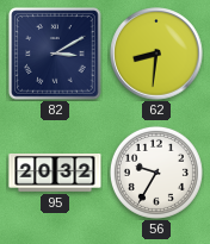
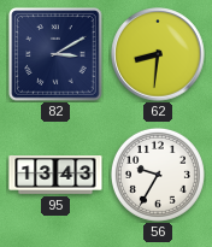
95: 20:32 -> 13:43 (55, 176)
